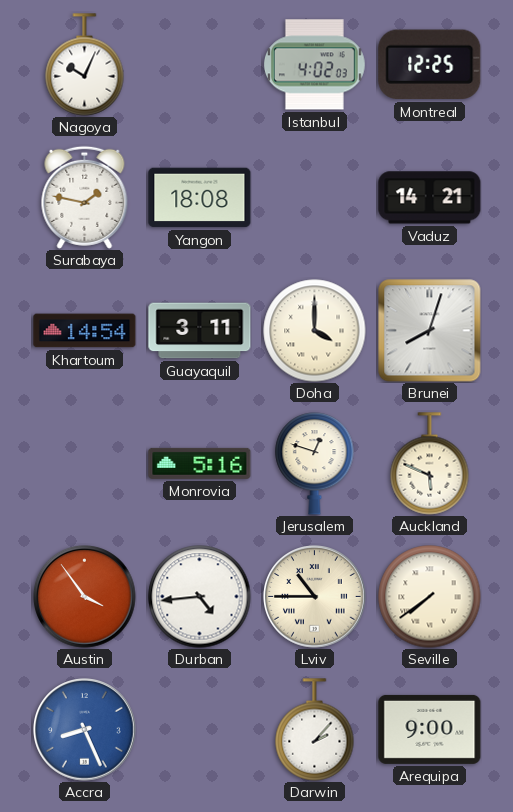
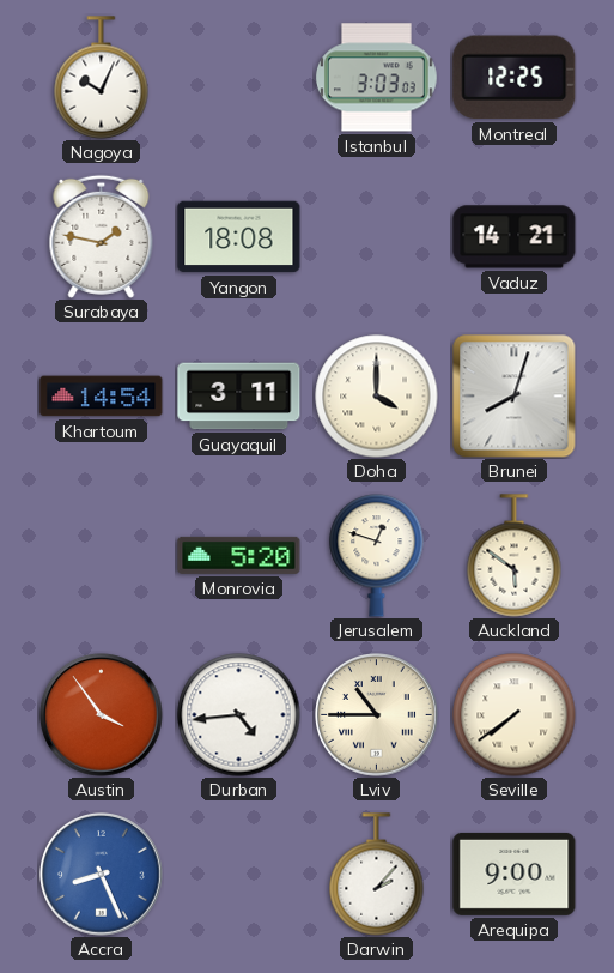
Istanbul: 4:02 -> 3:03 (376, 78)
Monrovia: 5:16 -> 5:20 (239, 555)
Auckland: 5:49 -> 5:51 (515, 556)
